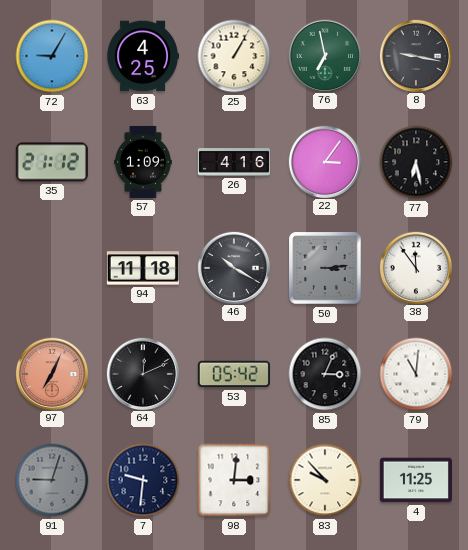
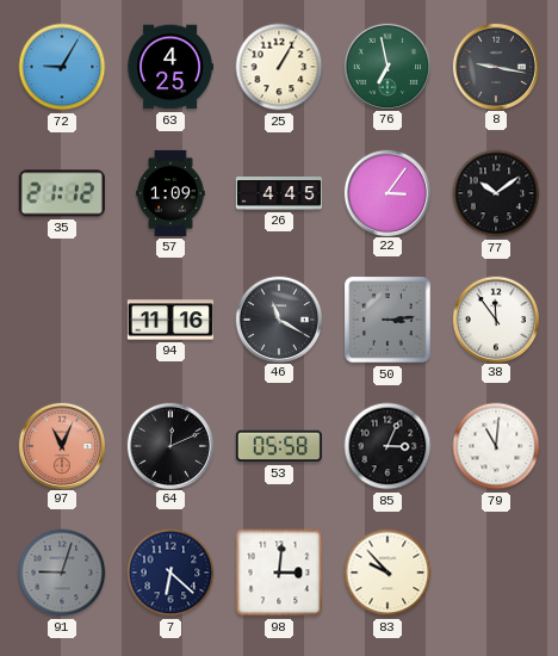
26: 4:16 -> 4:45 (279, 193)
77: 6:28 -> 10:09 (496, 193)
94: 11:18 -> 11:16 (170, 320)
46: 10:20 -> 11:20 (278, 318)
97: 7:04 -> 11:04 (61, 445)
53: 05:42 -> 05:58 (279, 446)
7: 9:31 -> 6:22 (170, 573)
4: 11:25 -> none (416, 480)
